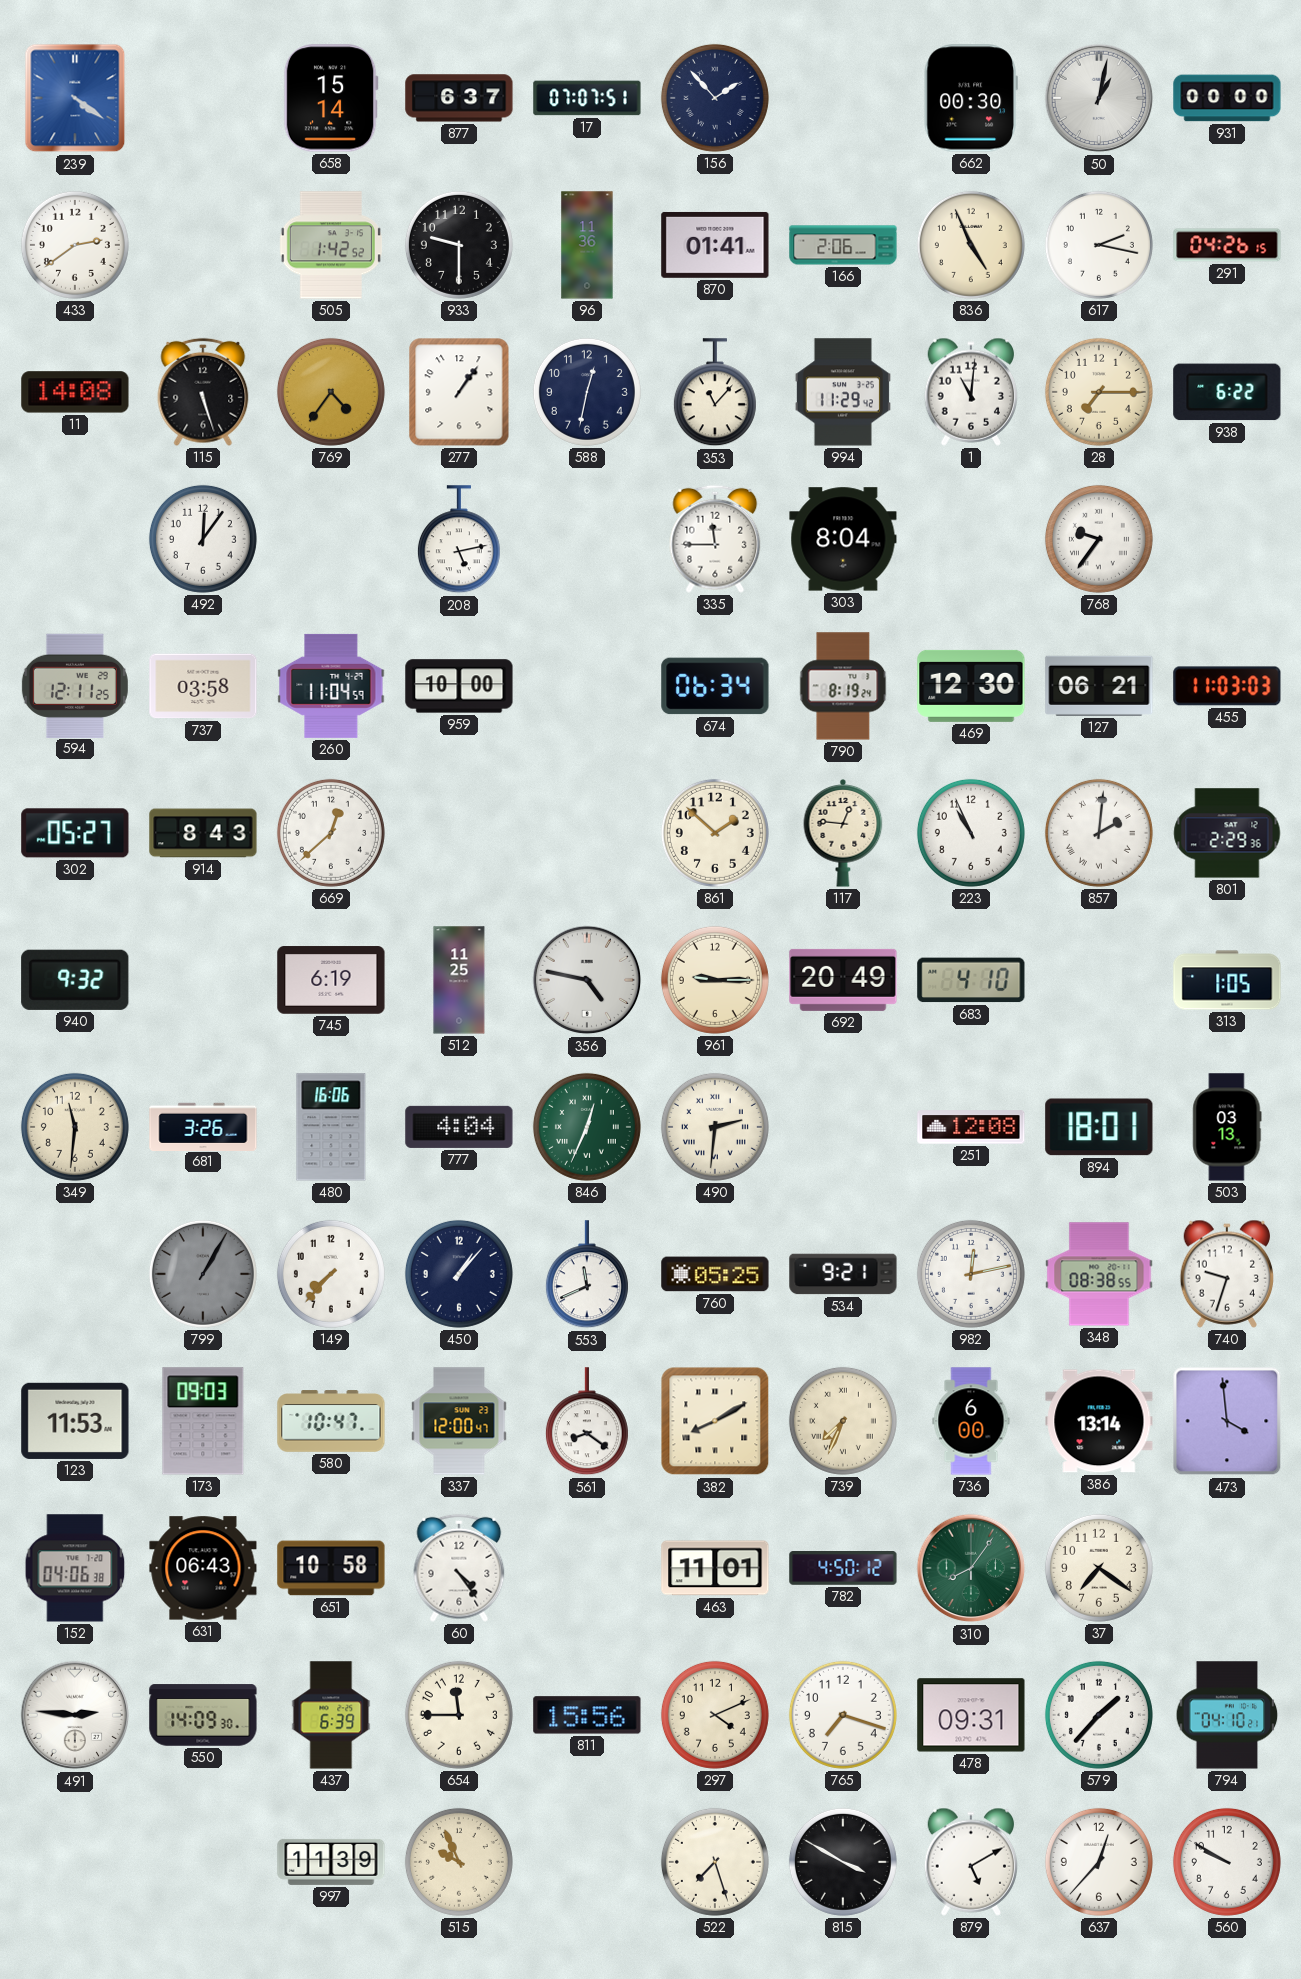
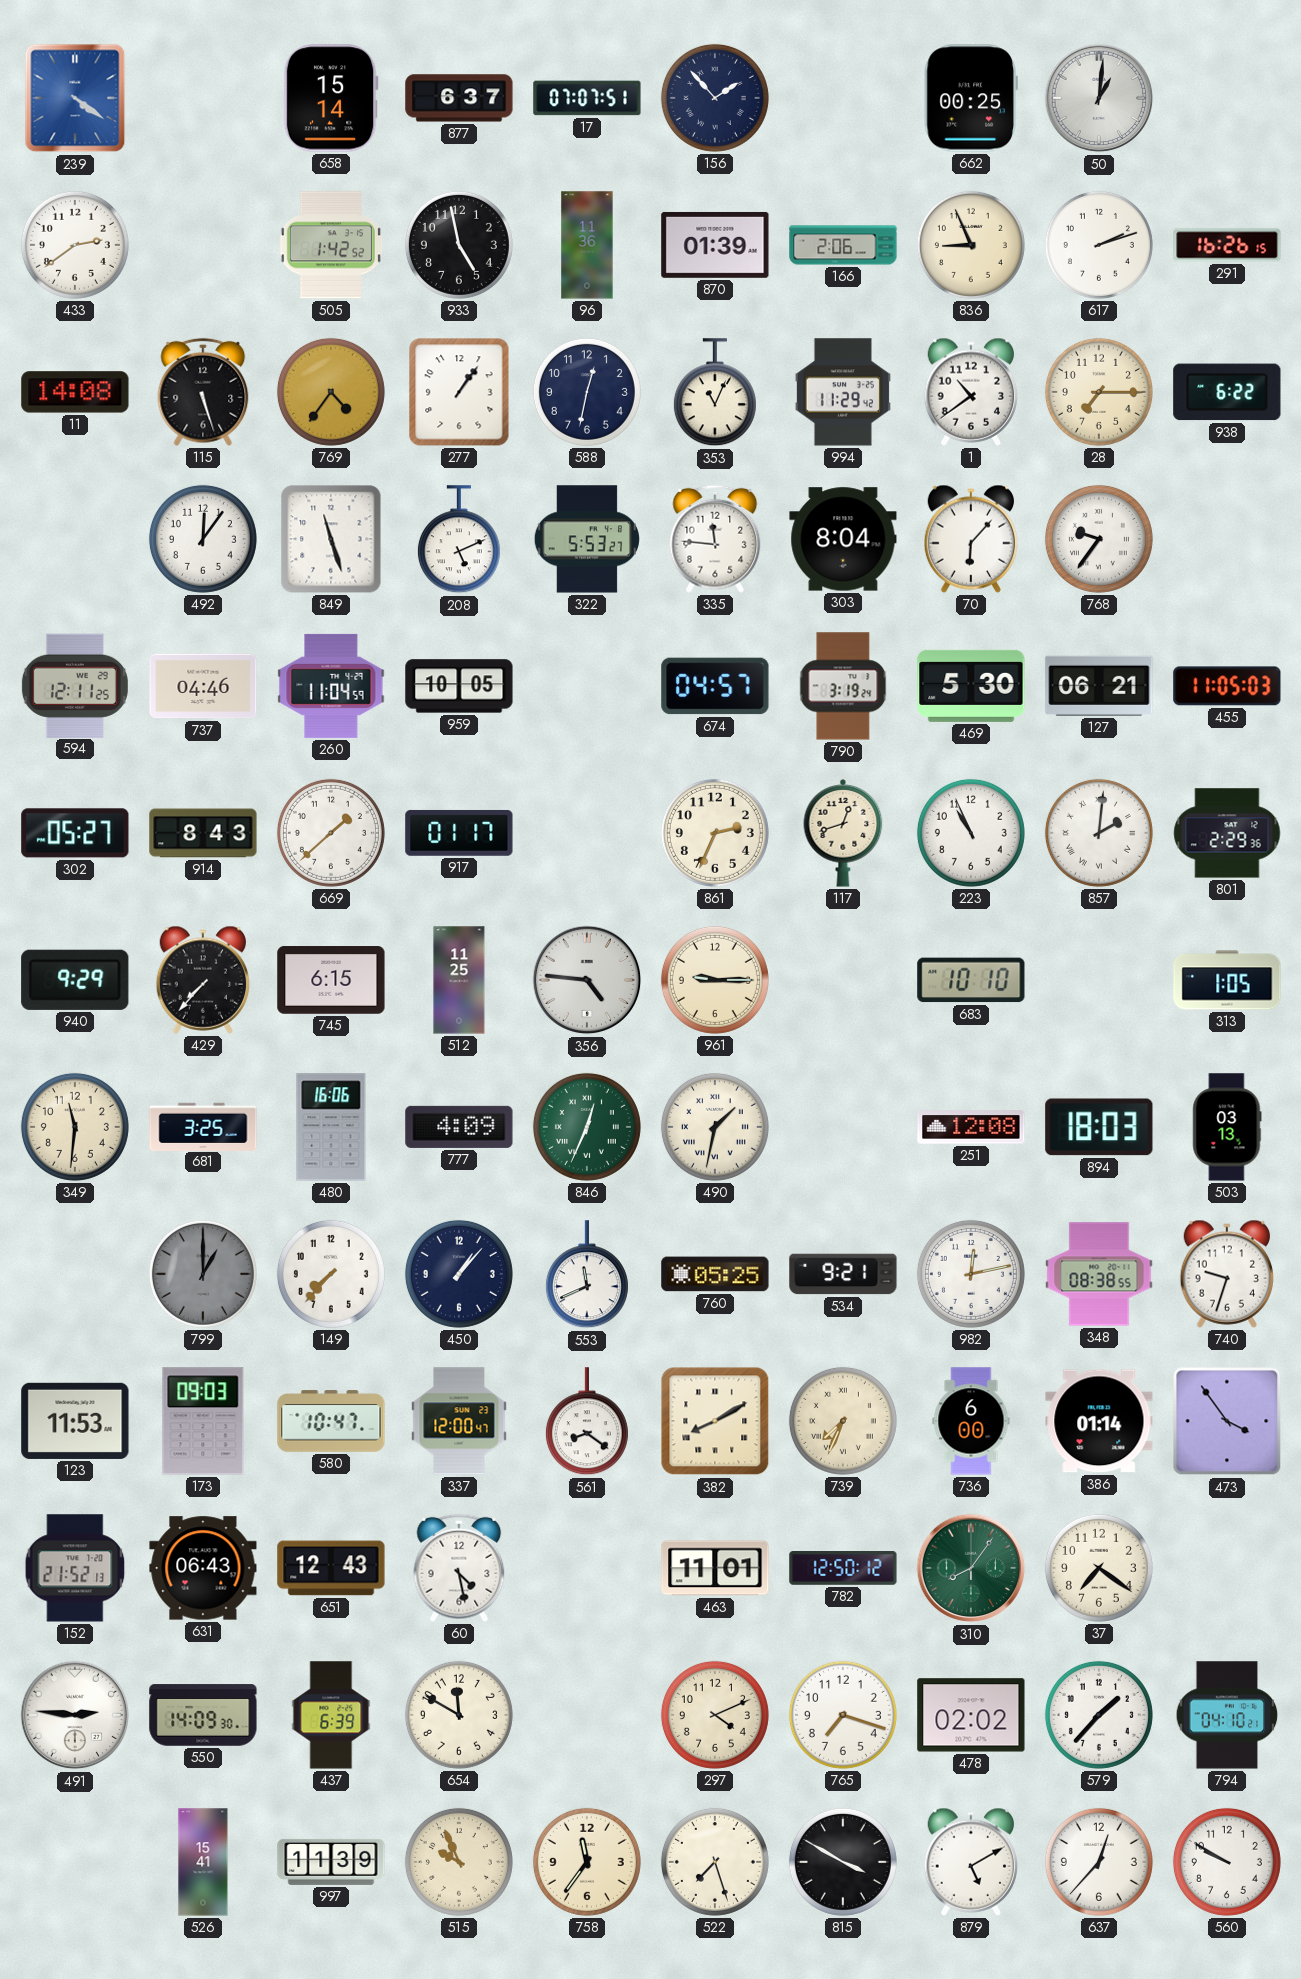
662: 00:30 -> 00:25 (971, 98)
50: 1:02 -> 1:01 (1099, 98)
931: 00:00 -> none (1227, 98)
933: 9:30 -> 4:58 (459, 245)
870: 01:41 -> 01:39 (715, 245)
836: 4:56 -> 8:56 (971, 245)
617: 2:17 -> 2:12 (1099, 245)
291: 04:26 -> 16:26 (1227, 245)
353: 11:07 -> 11:04 (715, 393)
1: 11:01 -> 10:39 (971, 392)
849: none -> 11:27 (331, 539)
208: 5:13 -> 5:11 (459, 540)
322: none -> 5:53 (586, 539)
335: 11:45 -> 11:46 (715, 539)
70: none -> 6:07 (971, 539)
737: 03:58 -> 04:46 (203, 686)
959: 10:00 -> 10:05 (459, 686)
674: 06:34 -> 04:57 (715, 686)
790: 8:19 -> 3:19 (843, 686)
469: 12:30 -> 5:30 (971, 686)
455: 11:03 -> 11:05 (1227, 686)
669: 12:38 -> 1:38 (331, 833)
917: none -> 01:17 (459, 833)
861: 1:52 -> 2:34 (715, 833)
117: 12:46 -> 12:42 (843, 834)
940: 9:32 -> 9:29 (75, 980)
429: none -> 7:37 (203, 980)
745: 6:19 -> 6:15 (331, 980)
356: 4:47 -> 4:46 (587, 980)
692: 20:49 -> none (843, 980)
683: 4:10 -> 10:10 (971, 980)
681: 3:26 -> 3:25 (203, 1126)
777: 4:04 -> 4:09 (459, 1127)
490: 2:31 -> 1:32 (715, 1127)
894: 18:01 -> 18:03 (1099, 1127)
799: 1:05 -> 1:00 (203, 1274)
386: 13:14 -> 01:14 (1099, 1421)
473: 3:59 -> 3:54 (1227, 1421)
152: 04:06 -> 21:52 (75, 1568)
651: 10:58 -> 12:43 (331, 1568)
60: 4:24 -> 4:28 (459, 1568)
782: 4:50 -> 12:50 (843, 1568)
654: 11:45 -> 11:50 (459, 1715)
811: 15:56 -> none (587, 1715)
478: 09:31 -> 02:02 (971, 1715)
526: none -> 15:41 (203, 1862)
758: none -> 11:36 (587, 1862)
